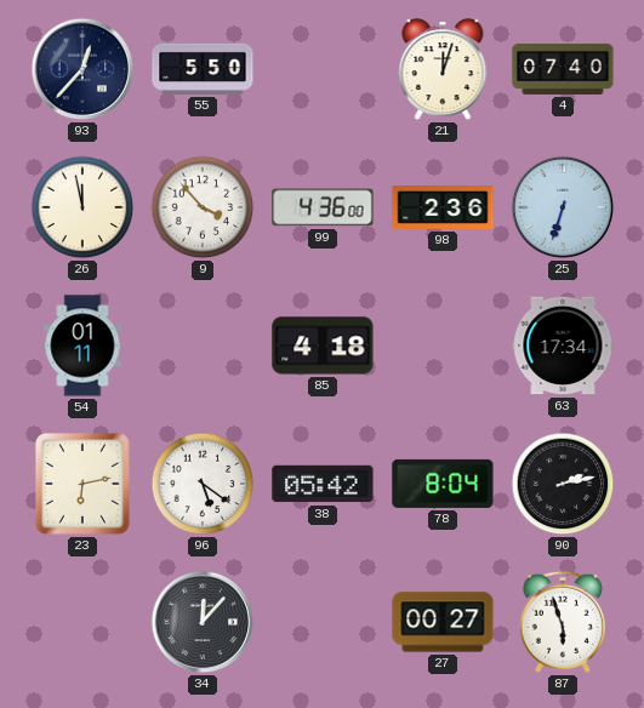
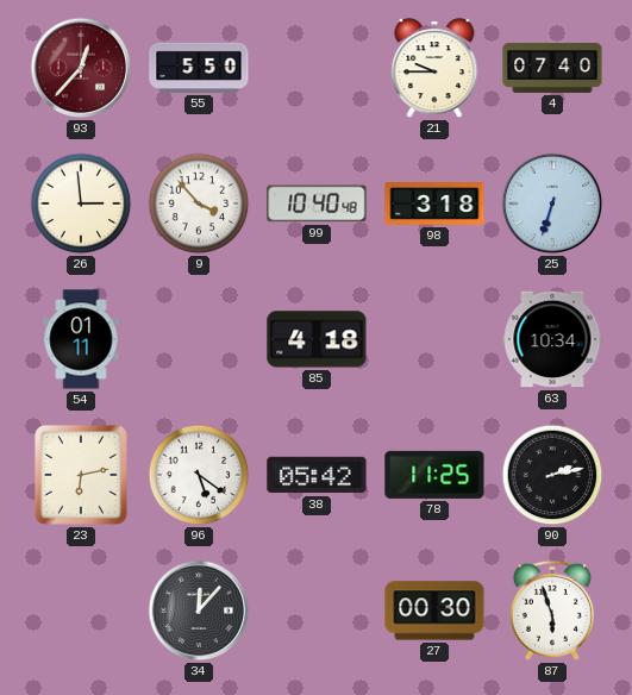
93 dial: navy -> burgundy (81, 68)
21: 12:03 -> 9:45 (434, 69)
26: 11:58 -> 2:59 (81, 204)
99: 4:36 -> 10:40 (317, 204)
98: 2:36 -> 3:18 (434, 204)
63: 17:34 -> 10:34 (552, 339)
78: 8:04 -> 11:25 (434, 475)
27: 00:27 -> 00:30 (434, 611)
